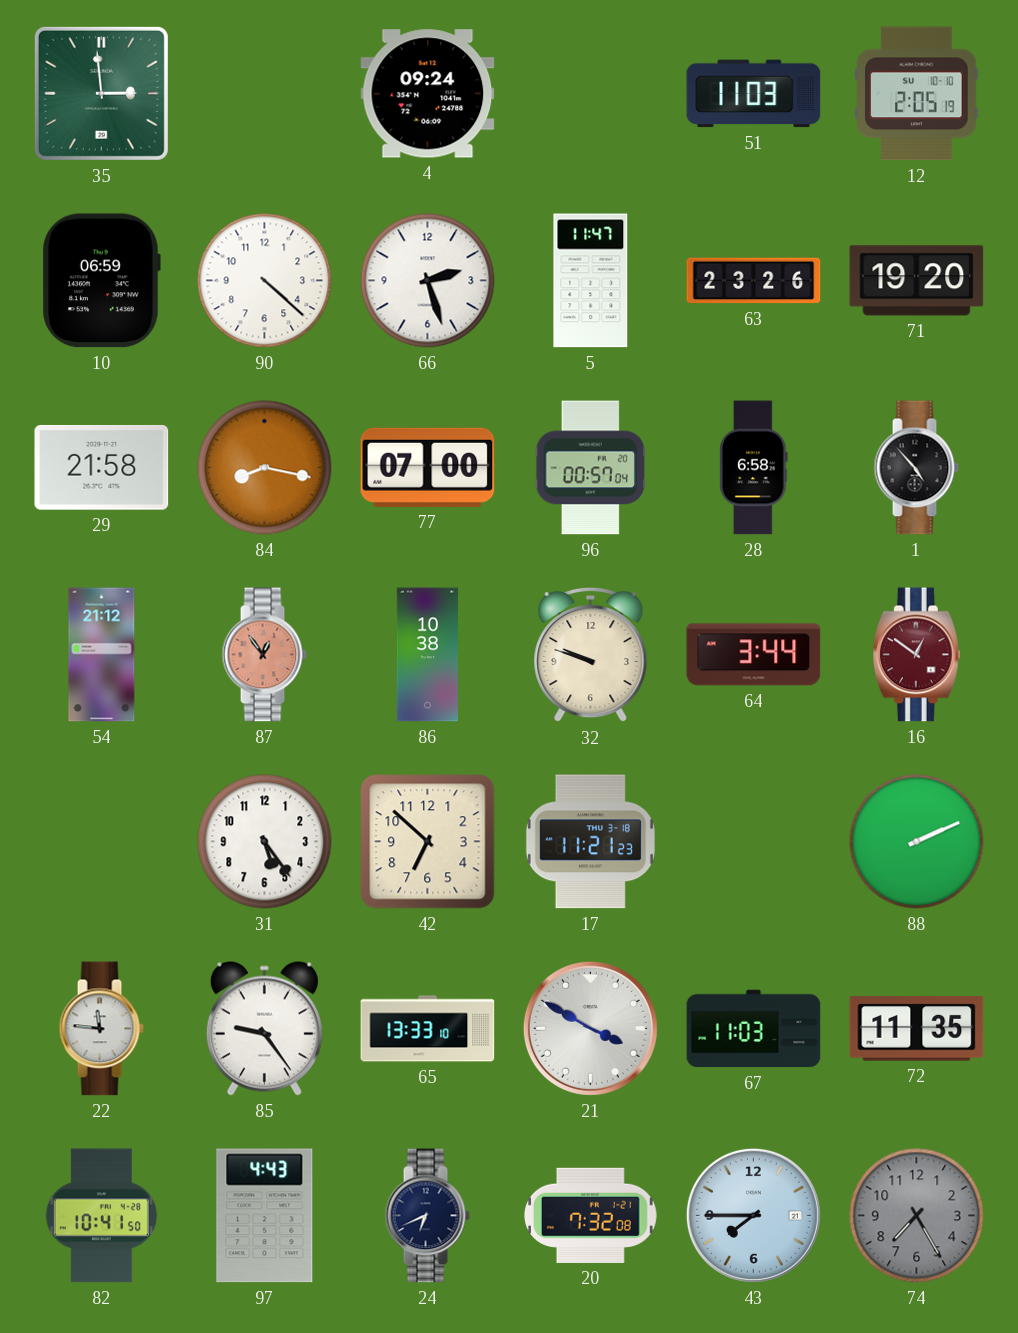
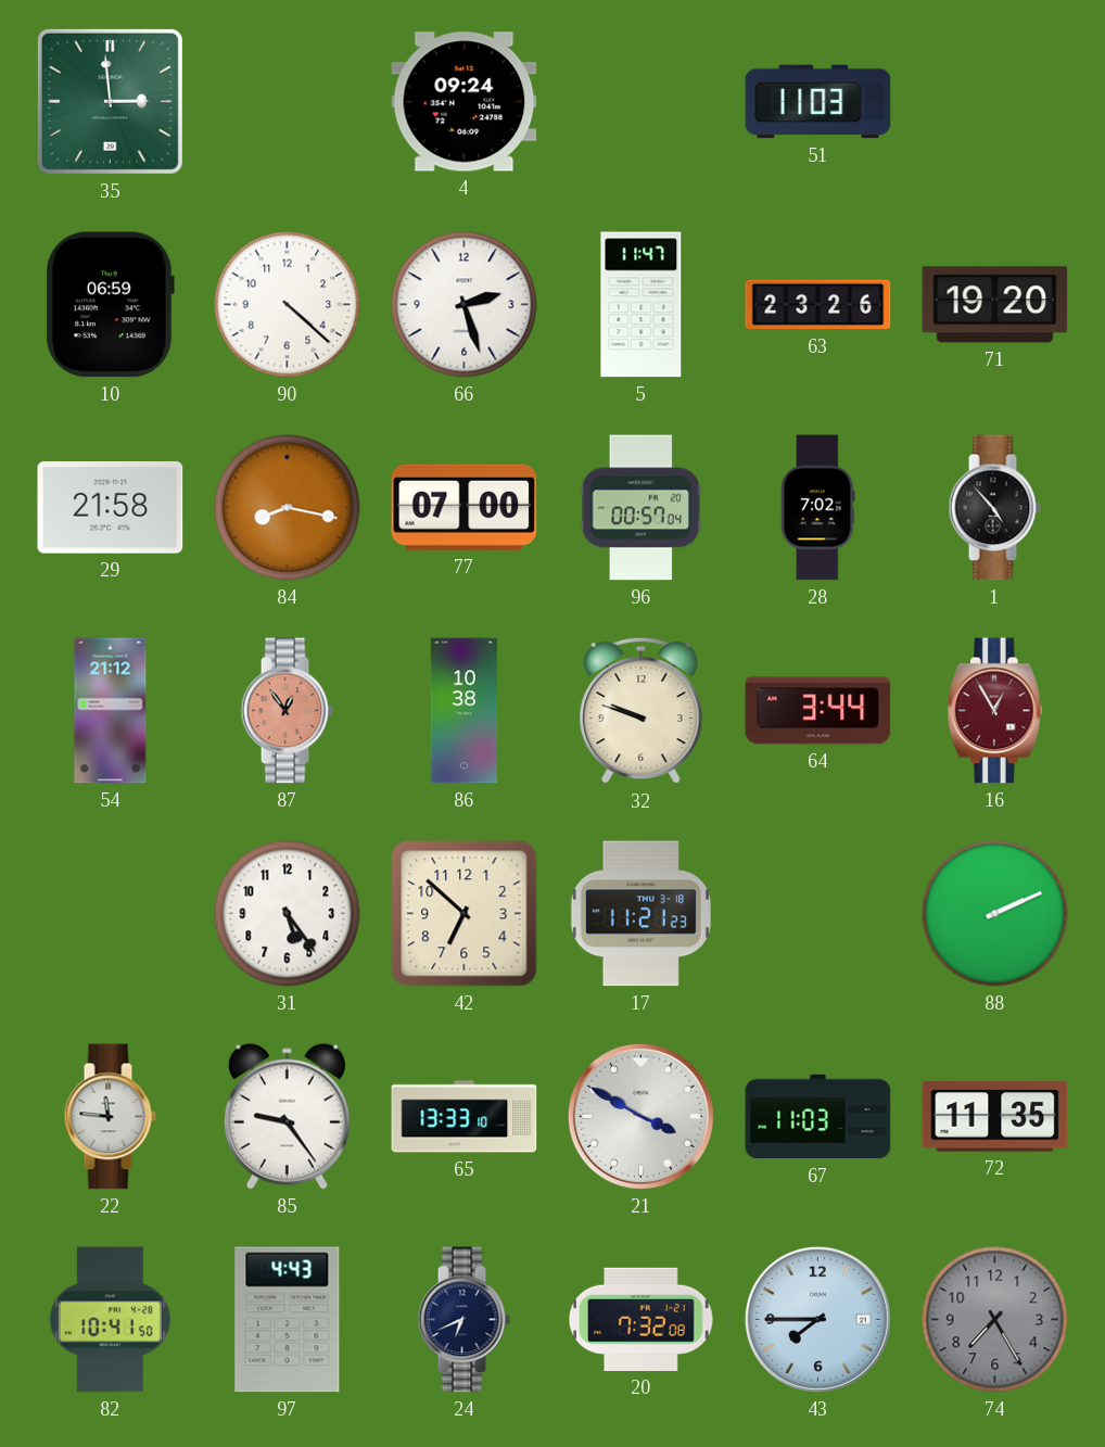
12: 2:05 -> none (917, 94)
28: 6:58 -> 7:02 (818, 508)
16: 12:51 -> 12:55 (994, 711)
